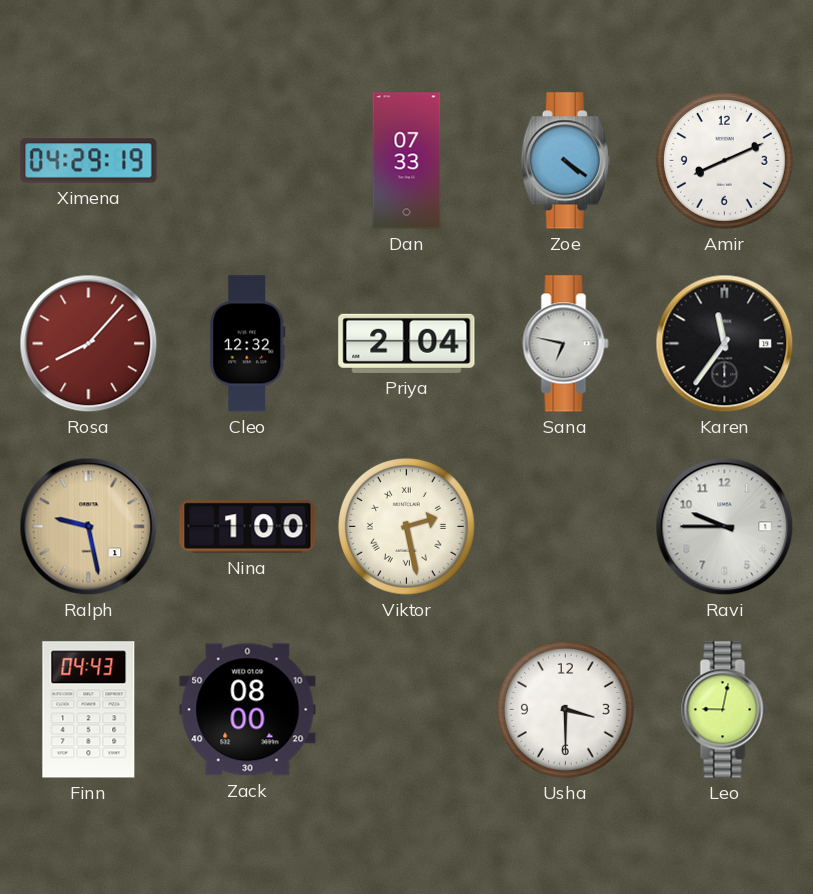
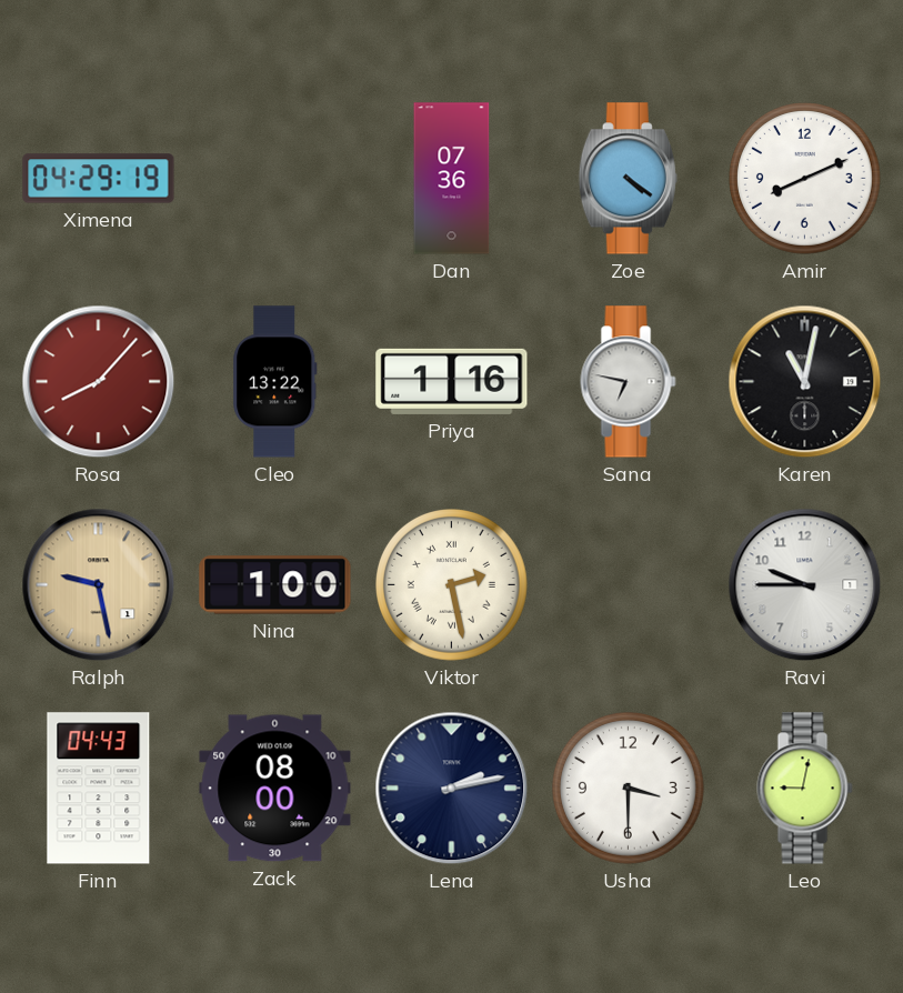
Dan: 07:33 -> 07:36 (452, 179)
Cleo: 12:32 -> 13:22 (275, 382)
Priya: 2:04 -> 1:16 (452, 381)
Karen: 11:36 -> 11:02 (805, 382)
Lena: none -> 2:13 (452, 789)
